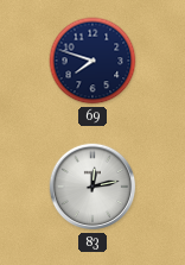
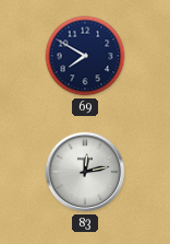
69: 7:48 -> 7:50 (85, 56)
